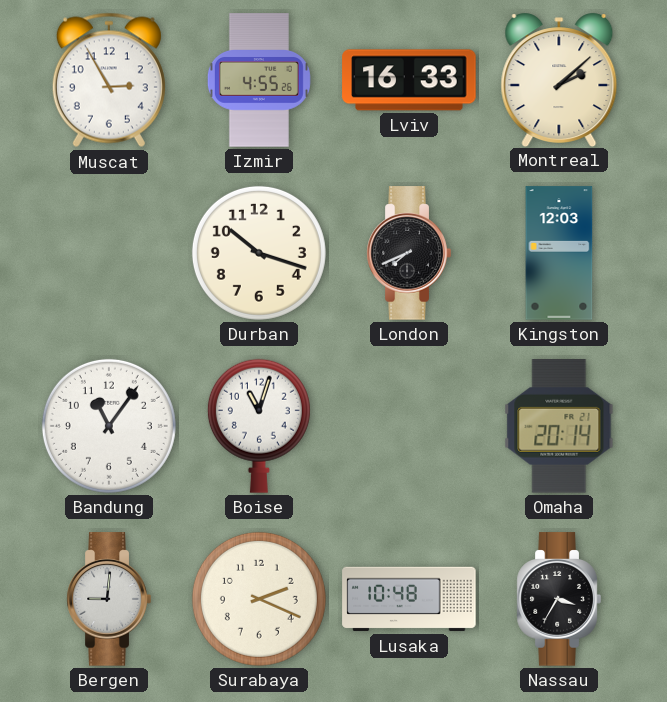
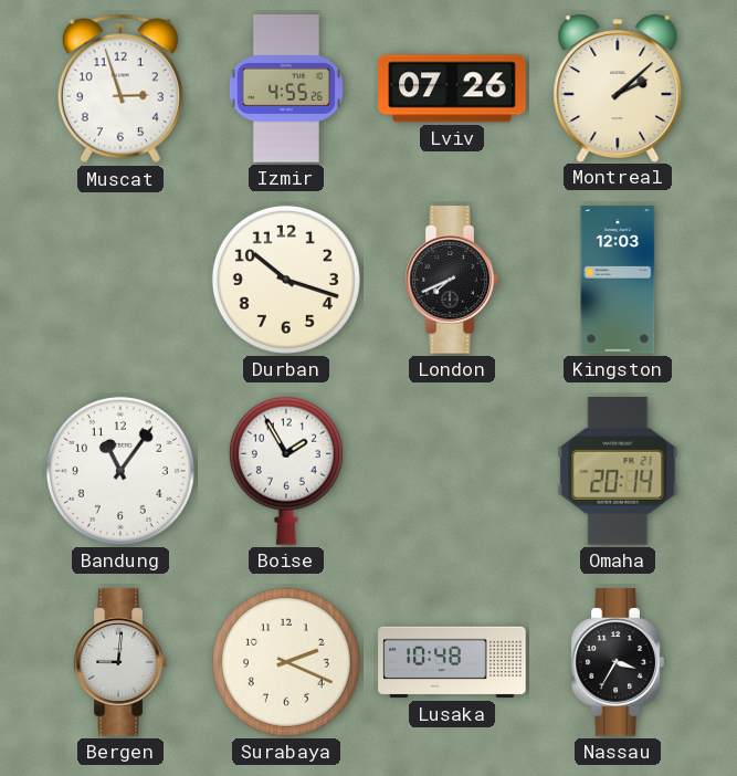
Muscat: 2:55 -> 2:57 (120, 88)
Lviv: 16:33 -> 07:26 (452, 88)
Boise: 11:03 -> 1:55 (286, 471)
